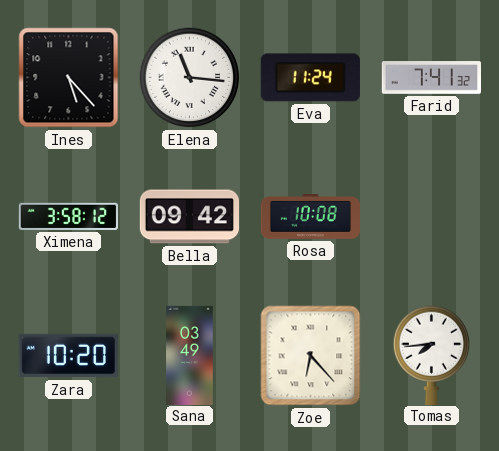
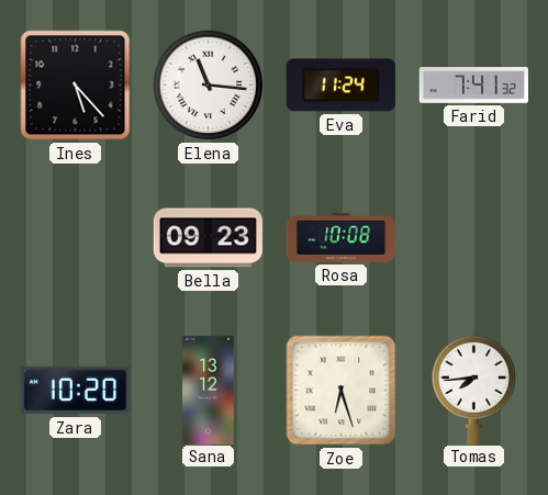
Ximena: 3:58 -> none (68, 216)
Bella: 09:42 -> 09:23 (208, 238)
Sana: 03:49 -> 13:12 (209, 390)
Zoe: 6:23 -> 6:27 (342, 391)
